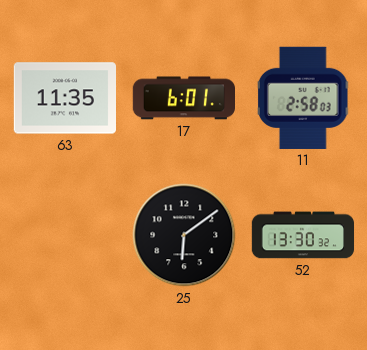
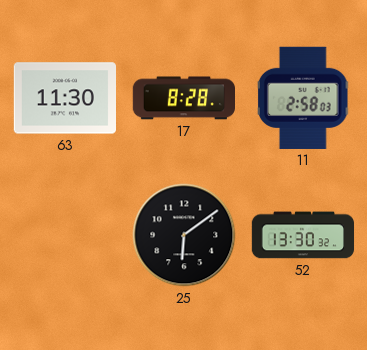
63: 11:35 -> 11:30 (64, 98)
17: 6:01 -> 8:28 (183, 98)
